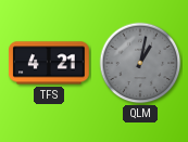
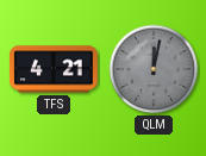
QLM: 1:02 -> 12:02 (154, 69)
